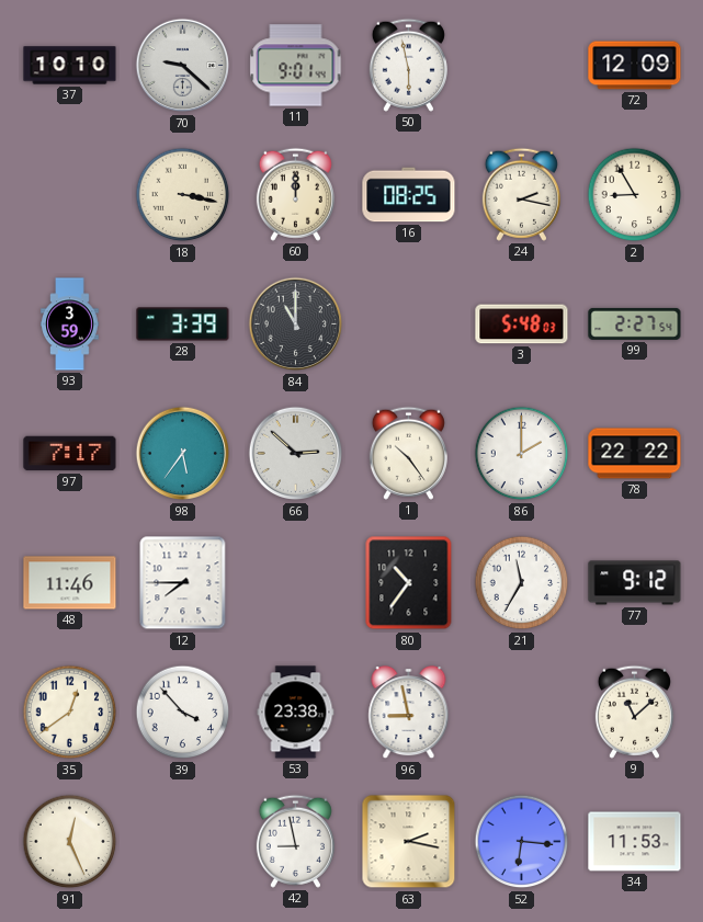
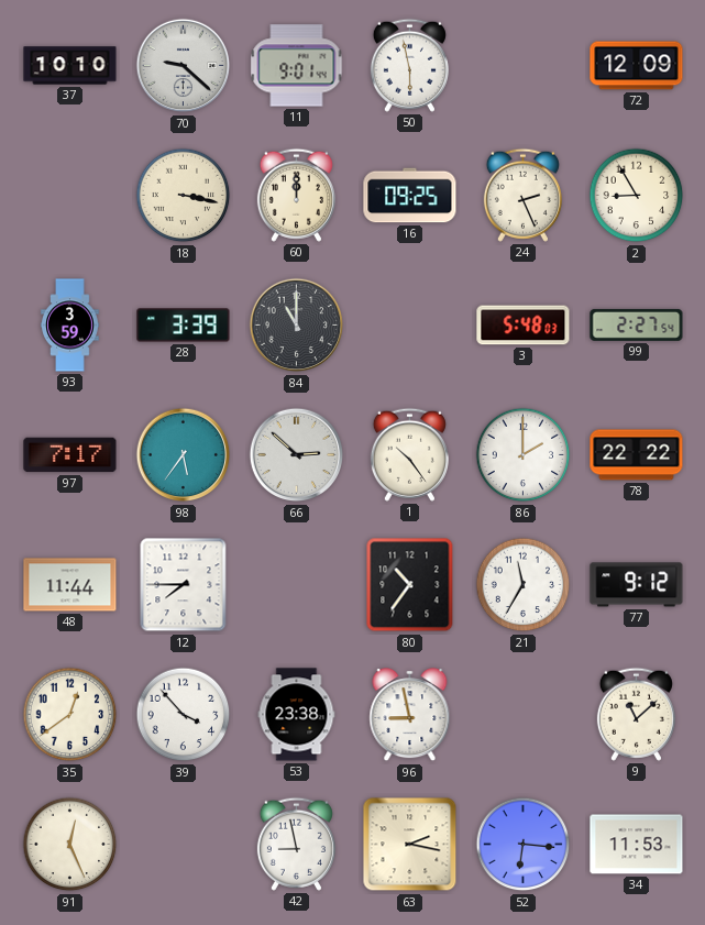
16: 08:25 -> 09:25 (410, 196)
24: 2:17 -> 2:26 (522, 195)
48: 11:46 -> 11:44 (70, 585)
